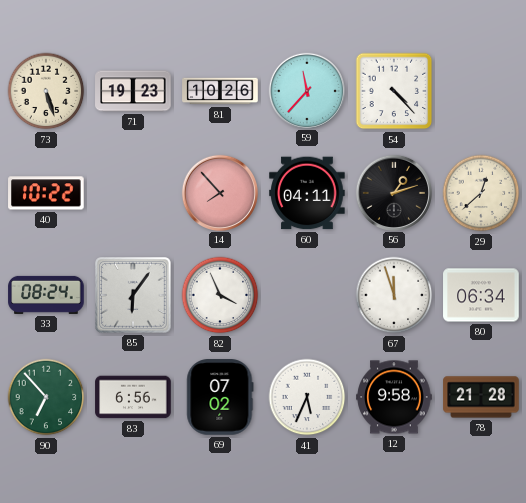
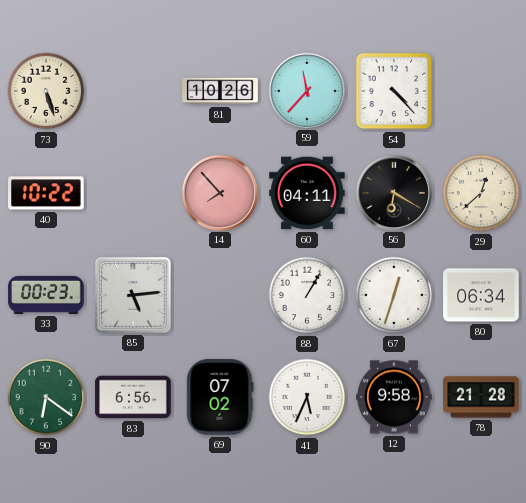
71: 19:23 -> none (133, 91)
56: 1:12 -> 6:20 (393, 192)
33: 08:24 -> 00:23 (46, 295)
85: 6:06 -> 5:14 (133, 295)
82: 3:56 -> none (220, 295)
88: none -> 1:05 (307, 295)
67: 11:57 -> 12:33 (394, 295)
90: 6:53 -> 6:21 (46, 397)
